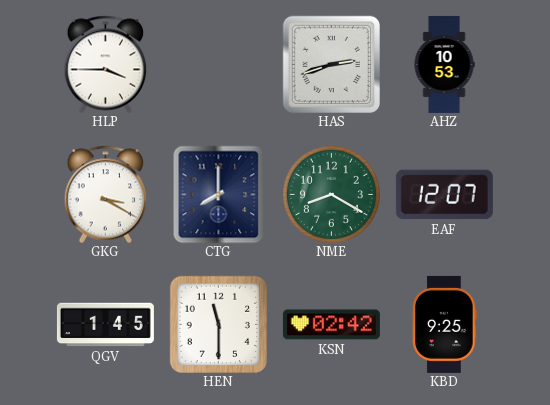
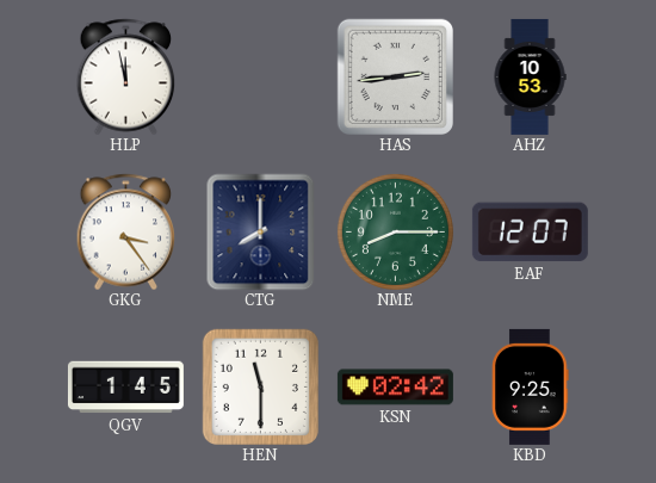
HLP: 3:45 -> 11:58 (126, 76)
HAS: 2:42 -> 2:44 (395, 76)
GKG: 3:20 -> 3:24 (126, 231)
NME: 8:20 -> 8:15 (395, 231)
